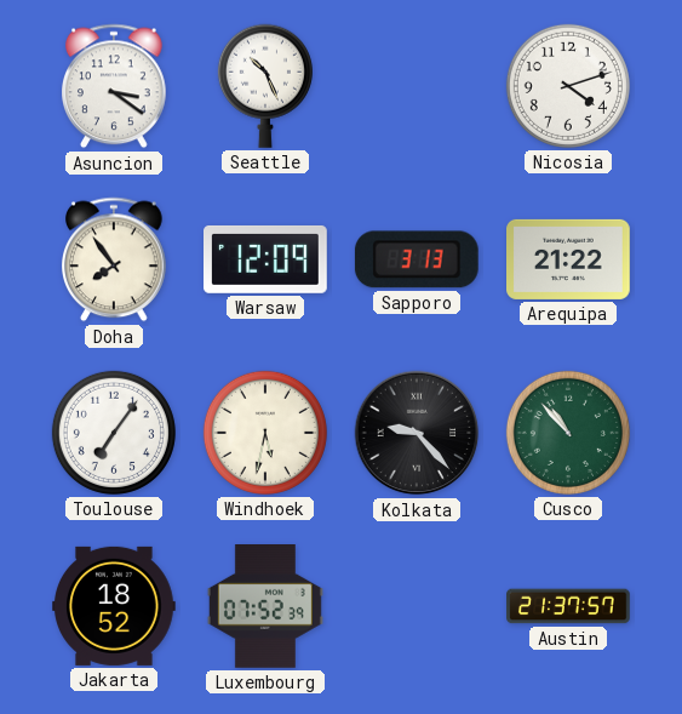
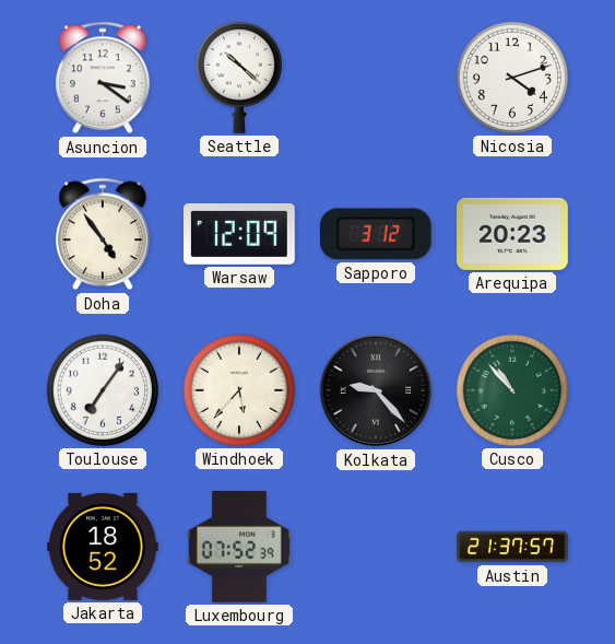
Seattle: 10:26 -> 10:22 (239, 78)
Doha: 7:54 -> 4:54 (104, 234)
Sapporo: 3:13 -> 3:12 (376, 234)
Arequipa: 21:22 -> 20:23 (513, 234)
Windhoek: 5:32 -> 5:37 (239, 390)
